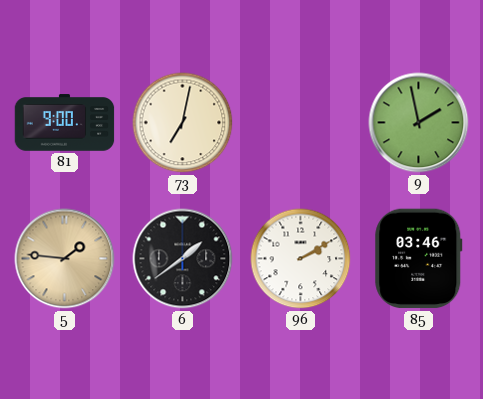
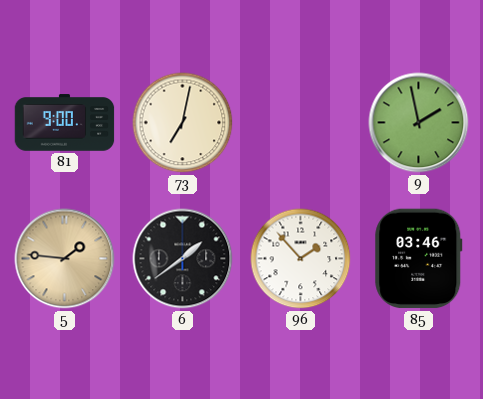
96: 2:10 -> 1:53 (301, 259)
